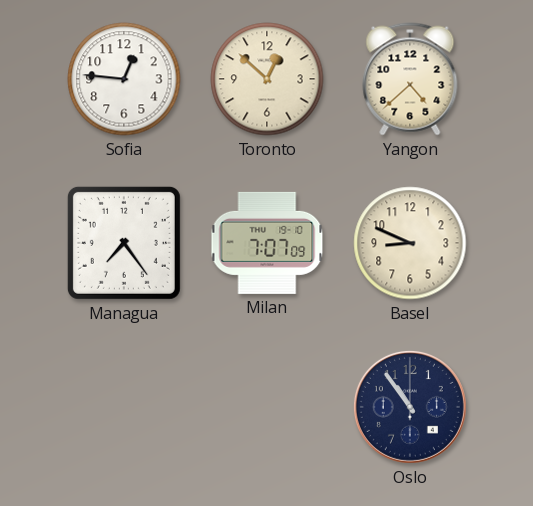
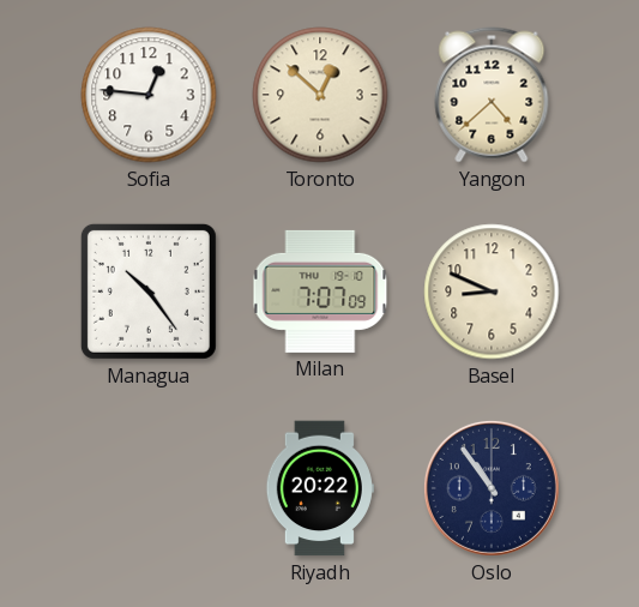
Managua: 7:24 -> 10:24 (149, 292)
Riyadh: none -> 20:22 (320, 488)
